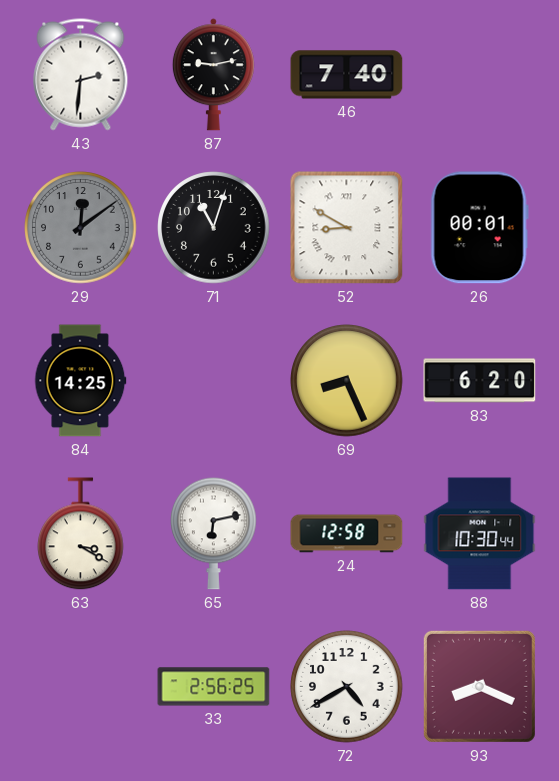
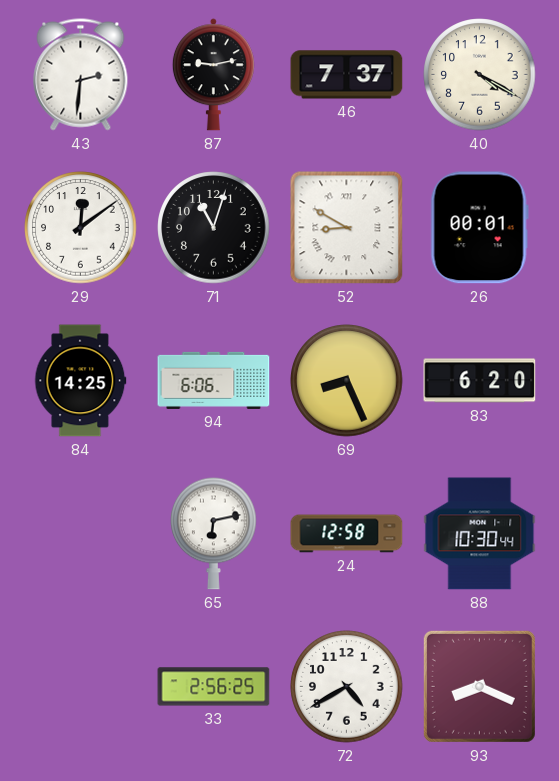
46: 7:40 -> 7:37 (347, 75)
40: none -> 4:20 (480, 75)
29 dial: grey -> white (81, 228)
94: none -> 6:06 (214, 380)
63: 3:20 -> none (81, 534)
